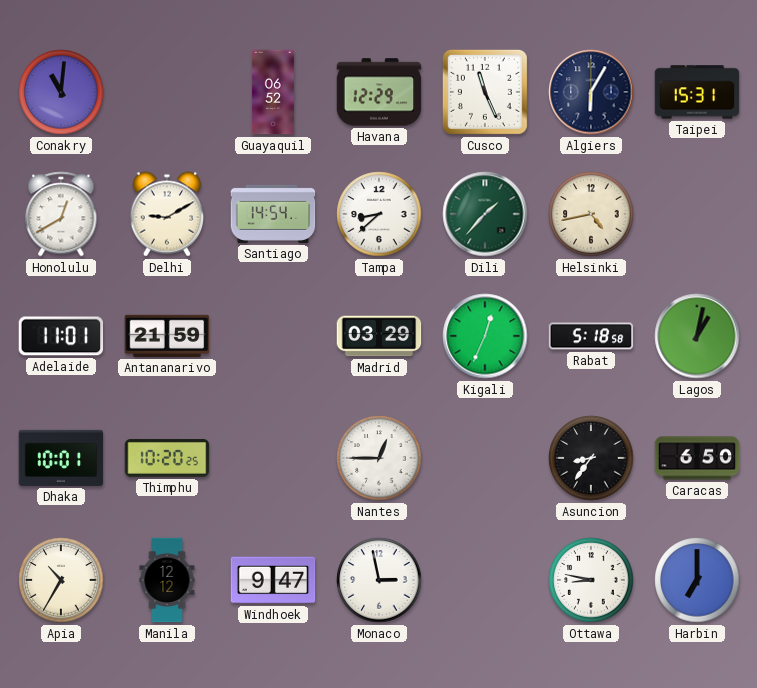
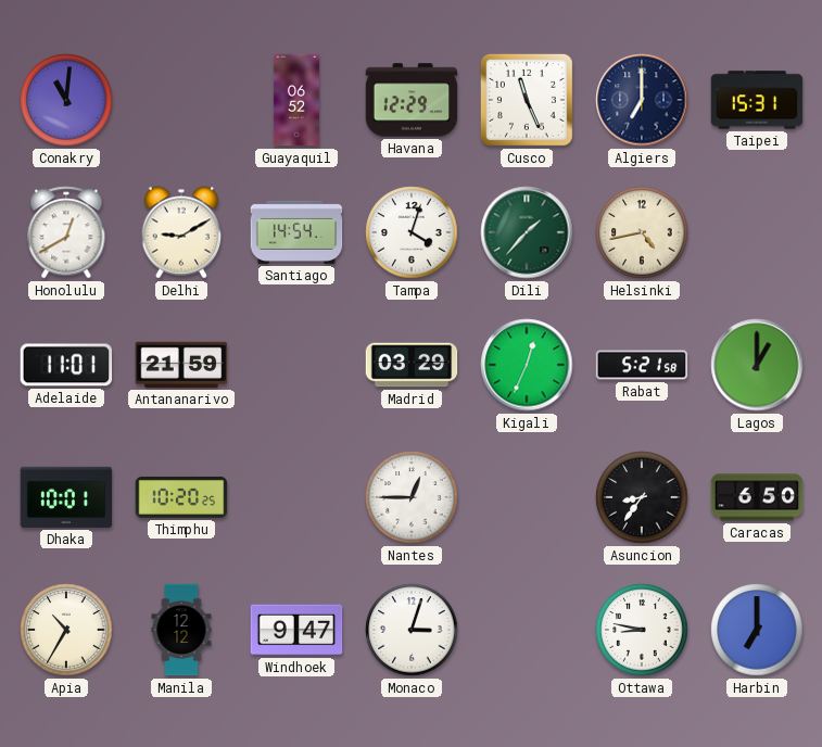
Algiers: 6:05 -> 7:00 (642, 100)
Tampa: 8:38 -> 4:03 (412, 232)
Rabat: 5:18 -> 5:21 (642, 365)
Lagos: 1:02 -> 1:00 (757, 365)
Monaco: 2:58 -> 3:03 (412, 630)
